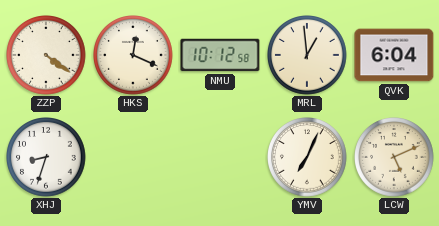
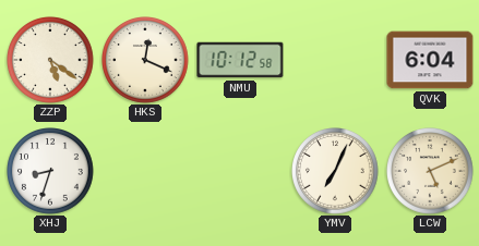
ZZP: 4:21 -> 5:21 (51, 61)
MRL: 12:59 -> none (308, 56)
